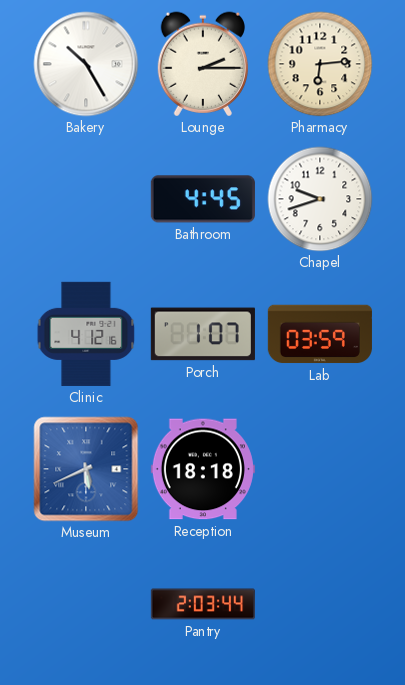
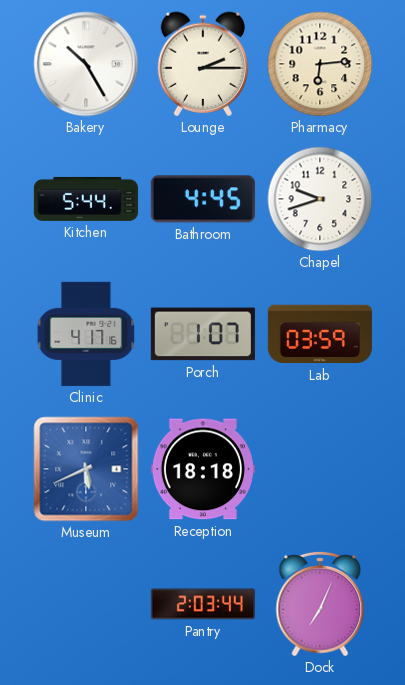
Kitchen: none -> 5:44 (86, 199)
Clinic: 4:12 -> 4:17 (86, 334)
Dock: none -> 7:04 (320, 604)
